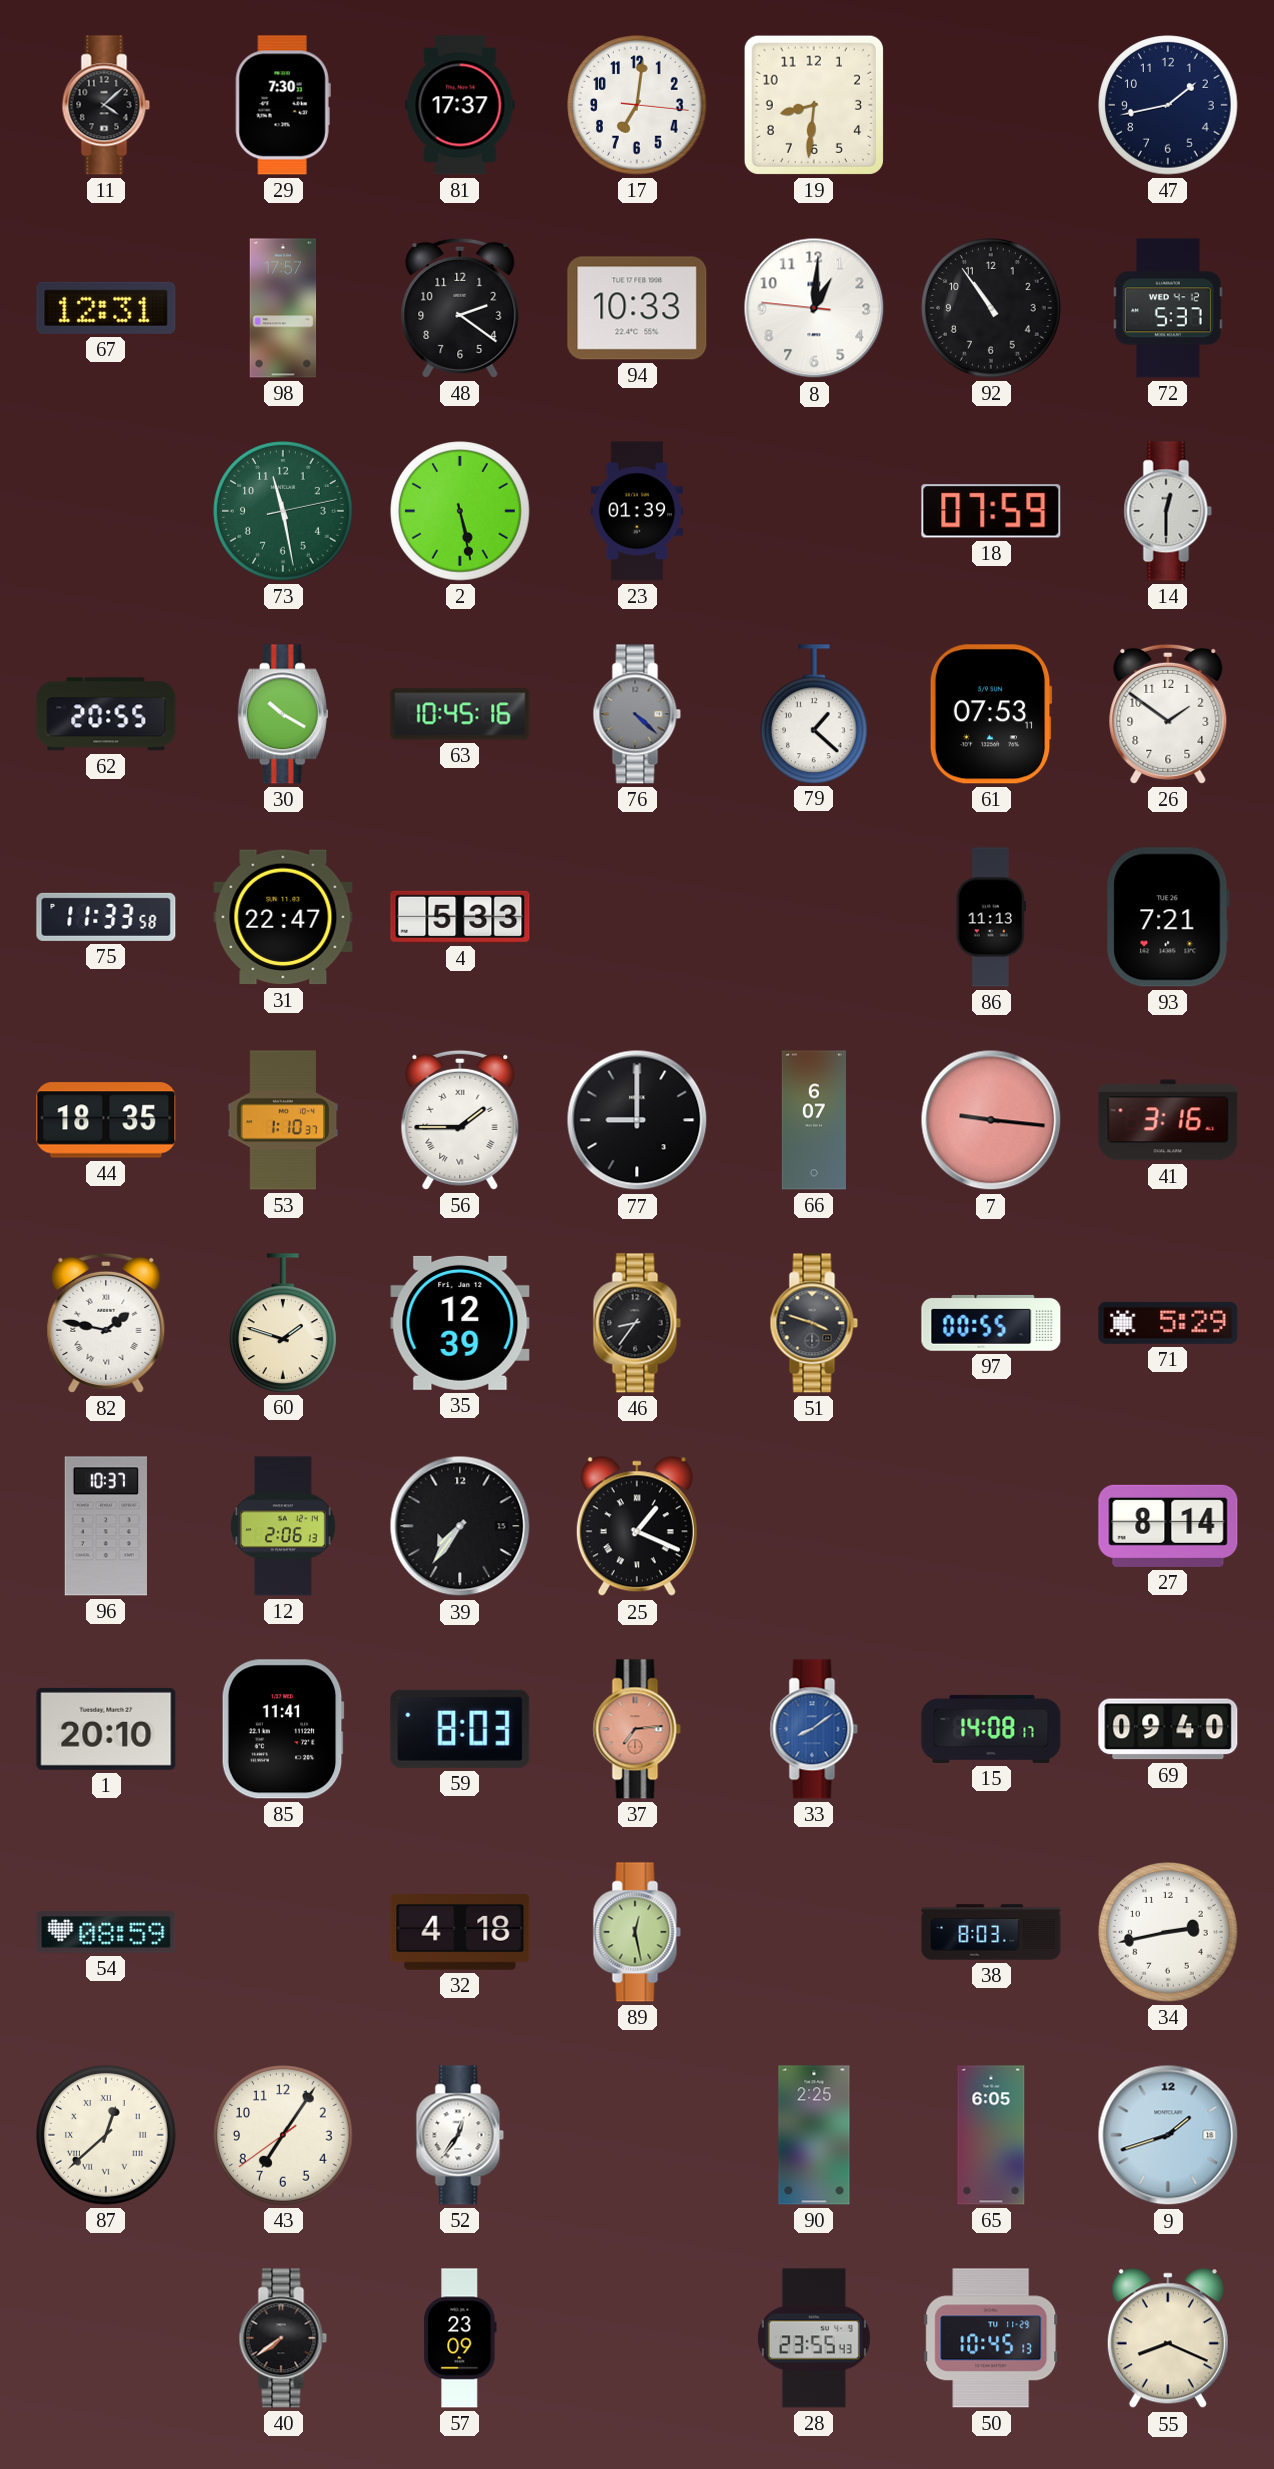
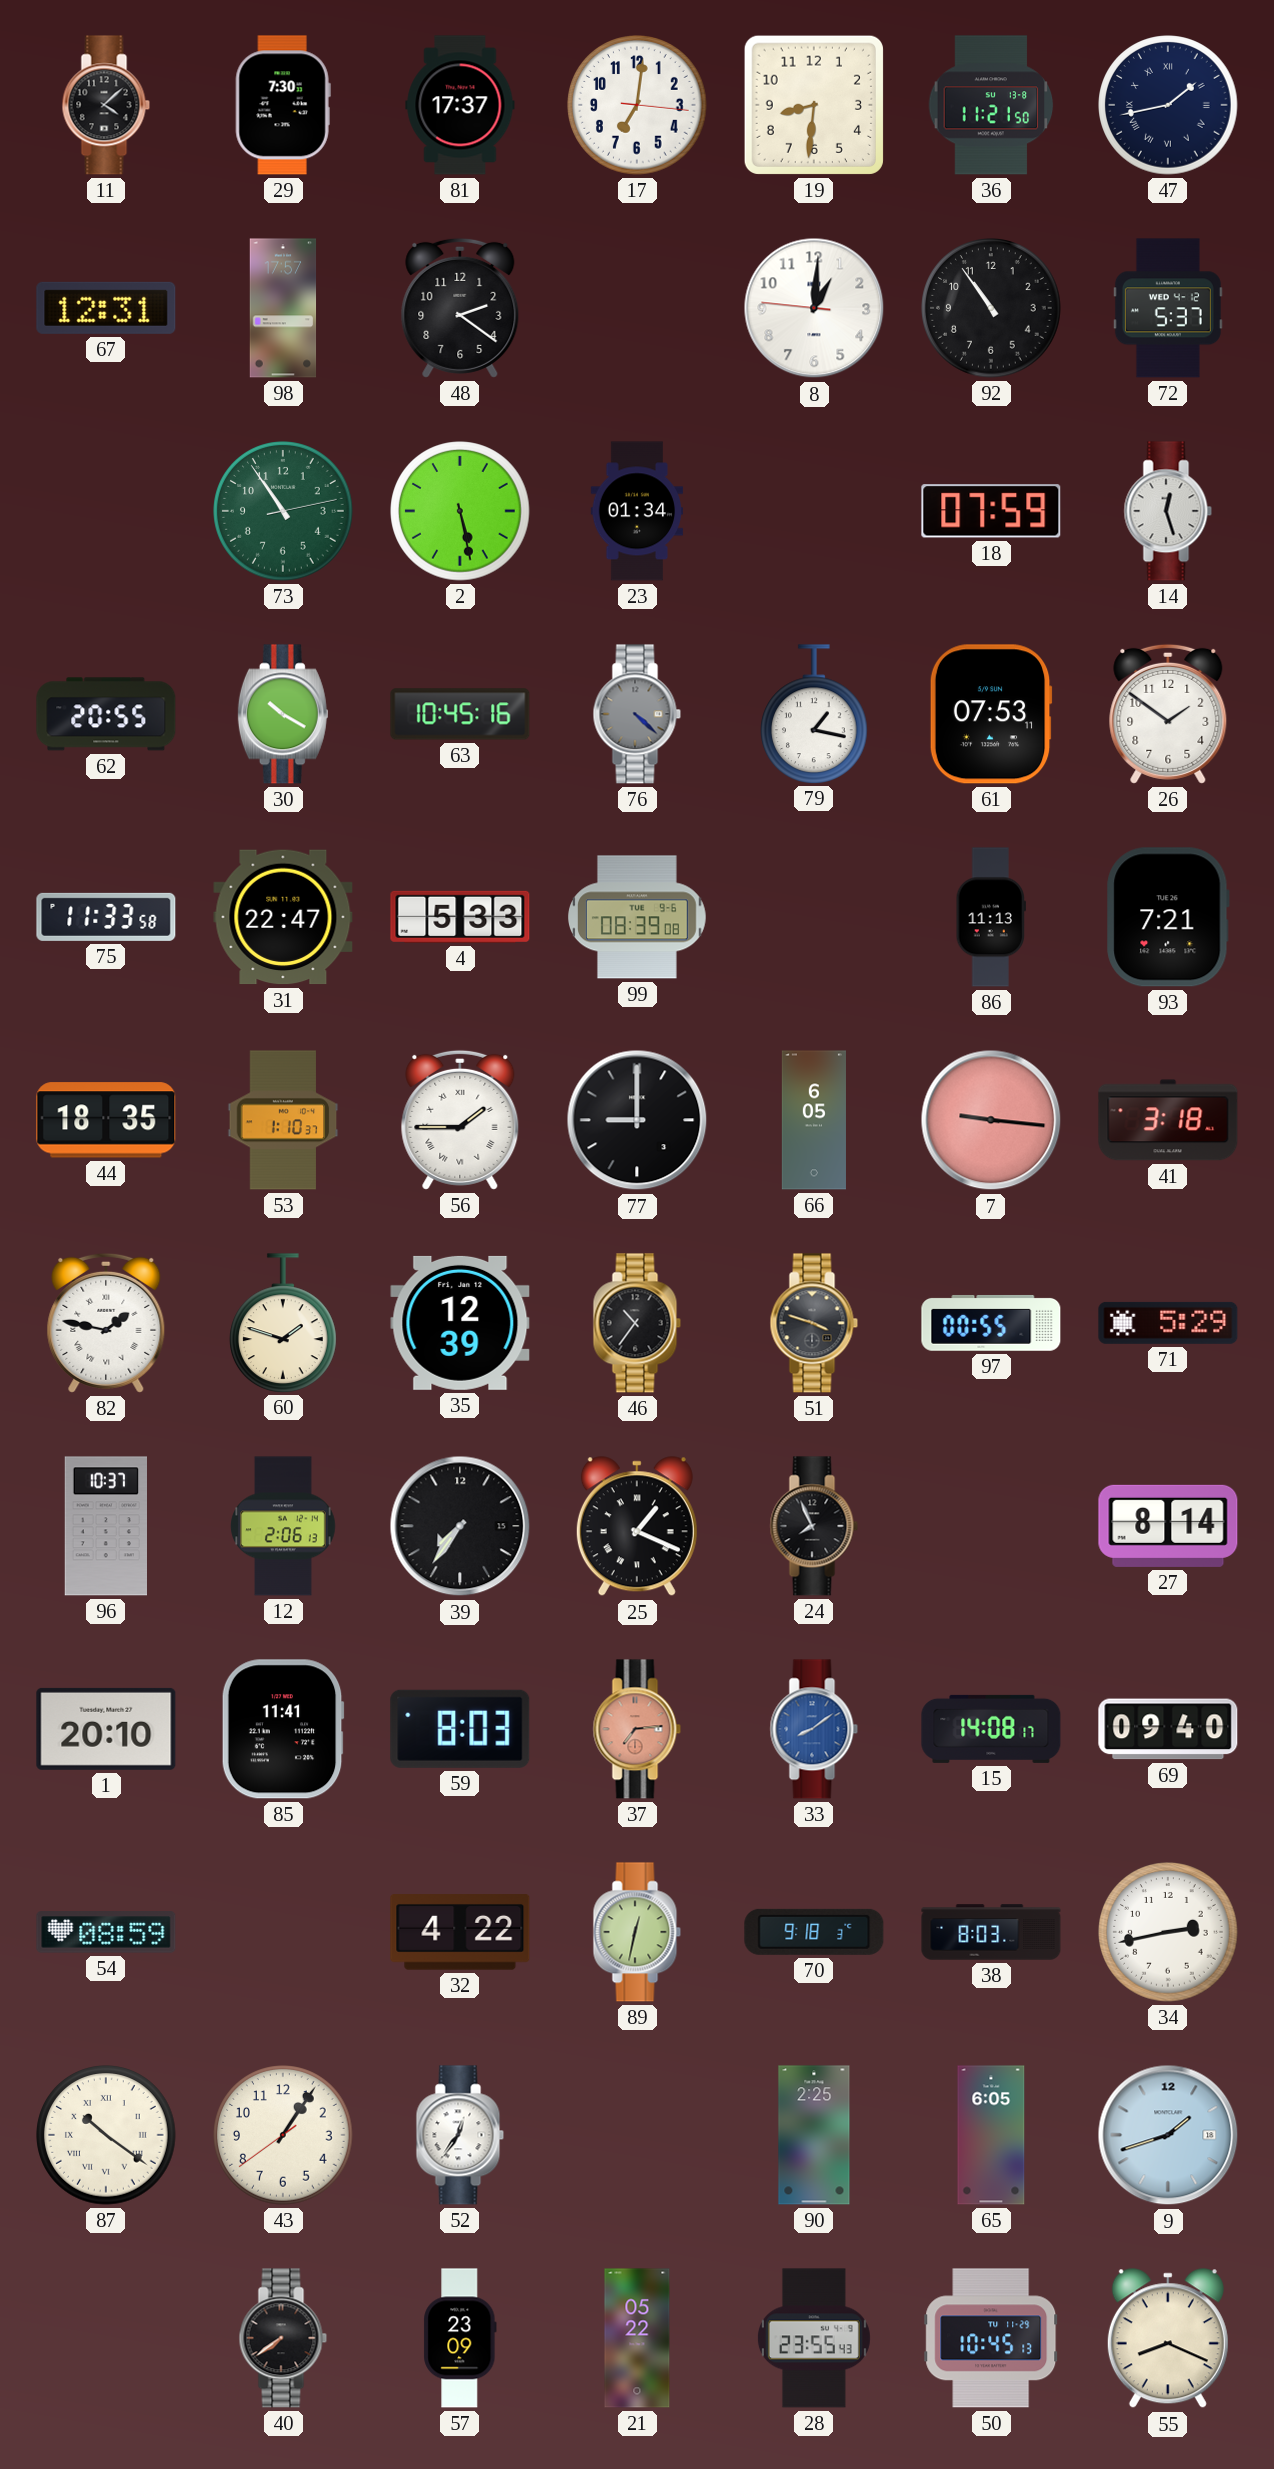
36: none -> 11:21 (991, 105)
47 numerals: Arabic -> Roman (1168, 105)
94: 10:33 -> none (637, 308)
73: 11:28 -> 10:54 (283, 511)
23: 01:39 -> 01:34 (637, 511)
14: 12:30 -> 12:27 (1168, 511)
79: 1:22 -> 1:17 (815, 714)
99: none -> 08:39 (638, 917)
66: 6:07 -> 6:05 (814, 1120)
41: 3:16 -> 3:18 (1168, 1120)
46: 8:36 -> 10:36 (637, 1323)
24: none -> 7:56 (814, 1526)
32: 4:18 -> 4:22 (460, 1932)
89: 12:28 -> 12:32 (637, 1932)
70: none -> 9:18 (814, 1932)
87: 12:38 -> 10:21 (106, 2135)
43: 7:05 -> 1:05 (283, 2135)
21: none -> 05:22 (637, 2338)
